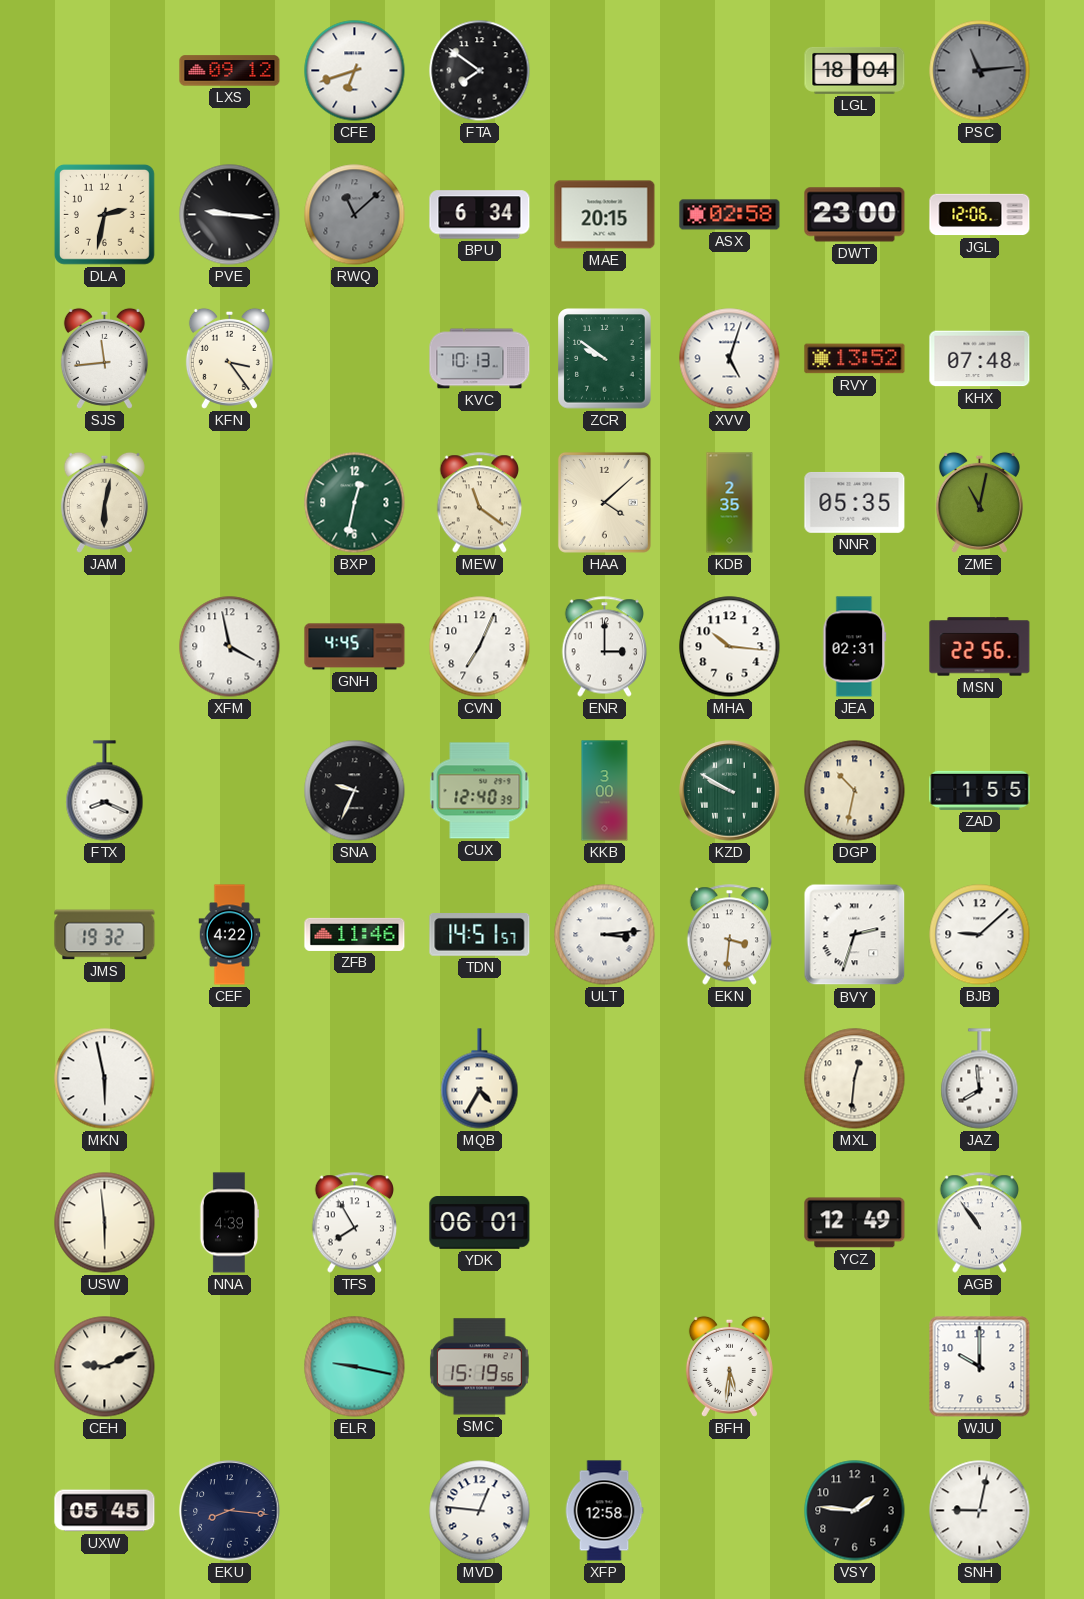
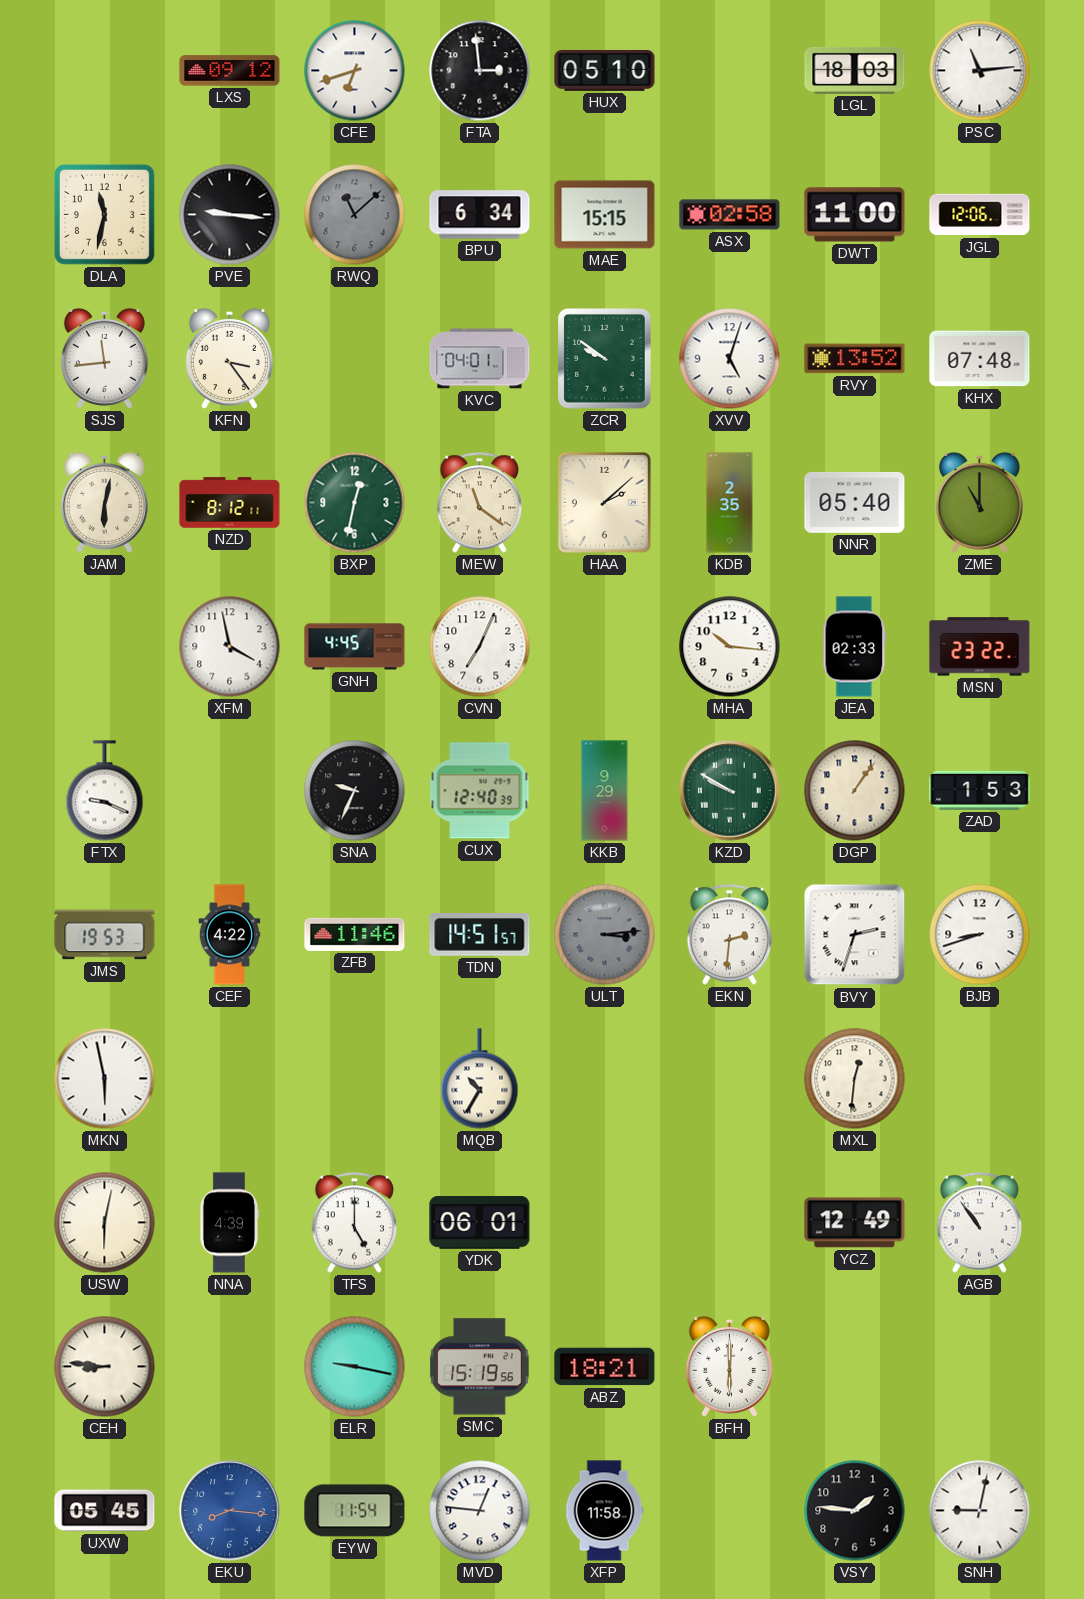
FTA: 7:51 -> 2:59 (480, 71)
HUX: none -> 05:10 (605, 70)
LGL: 18:04 -> 18:03 (855, 70)
PSC dial: grey -> white (980, 71)
DLA: 2:32 -> 11:32 (104, 214)
MAE: 20:15 -> 15:15 (605, 215)
DWT: 23:00 -> 11:00 (855, 215)
KVC: 10:13 -> 04:01 (480, 359)
NZD: none -> 8:12 (230, 503)
HAA: 4:08 -> 2:08 (604, 502)
NNR: 05:35 -> 05:40 (855, 502)
ZME: 11:02 -> 11:00 (979, 502)
ENR: 3:00 -> none (605, 647)
JEA: 02:31 -> 02:33 (855, 647)
MSN: 22:56 -> 23:22 (980, 647)
FTX: 8:19 -> 9:19 (105, 791)
KKB: 3:00 -> 9:29 (605, 791)
DGP: 10:32 -> 1:06 (855, 791)
ZAD: 1:55 -> 1:53 (980, 790)
JMS: 19:32 -> 19:53 (105, 935)
ULT dial: white -> grey (605, 935)
EKN: 3:31 -> 2:31 (730, 935)
BJB: 9:08 -> 8:42 (980, 935)
MQB: 4:35 -> 10:35 (480, 1079)
JAZ: 7:59 -> none (980, 1079)
USW: 5:59 -> 6:02 (105, 1223)
TFS: 7:55 -> 5:00 (355, 1223)
CEH: 9:11 -> 8:46 (105, 1367)
ABZ: none -> 18:21 (605, 1367)
BFH: 5:31 -> 6:00 (729, 1366)
WJU: 10:00 -> none (980, 1367)
EKU dial: navy -> blue (230, 1511)
EYW: none -> 11:54 (355, 1511)
XFP: 12:58 -> 11:58 (604, 1511)
